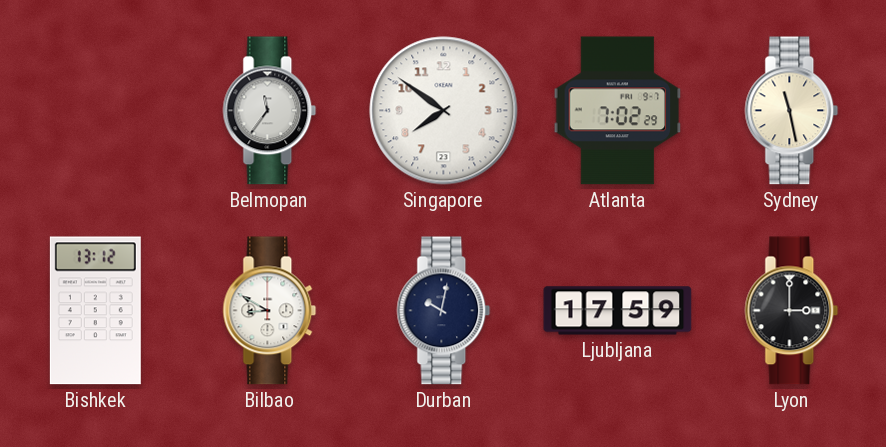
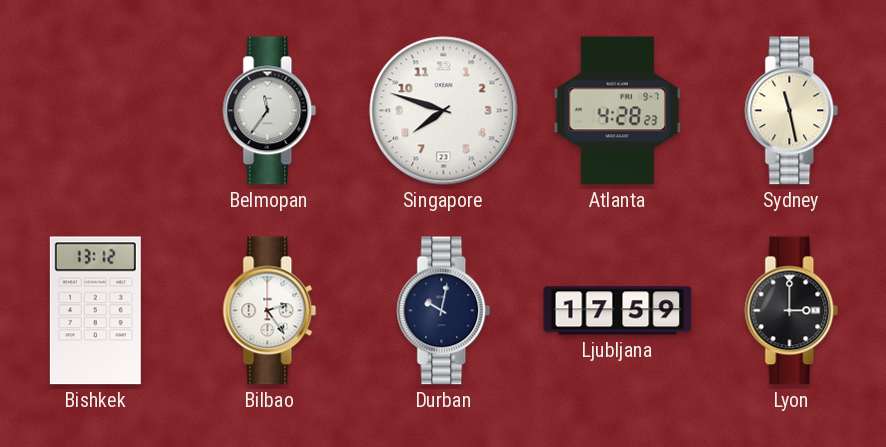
Singapore: 7:51 -> 7:48 (444, 111)
Atlanta: 7:02 -> 4:28 (618, 111)
Bilbao: 8:50 -> 2:24 (270, 311)
